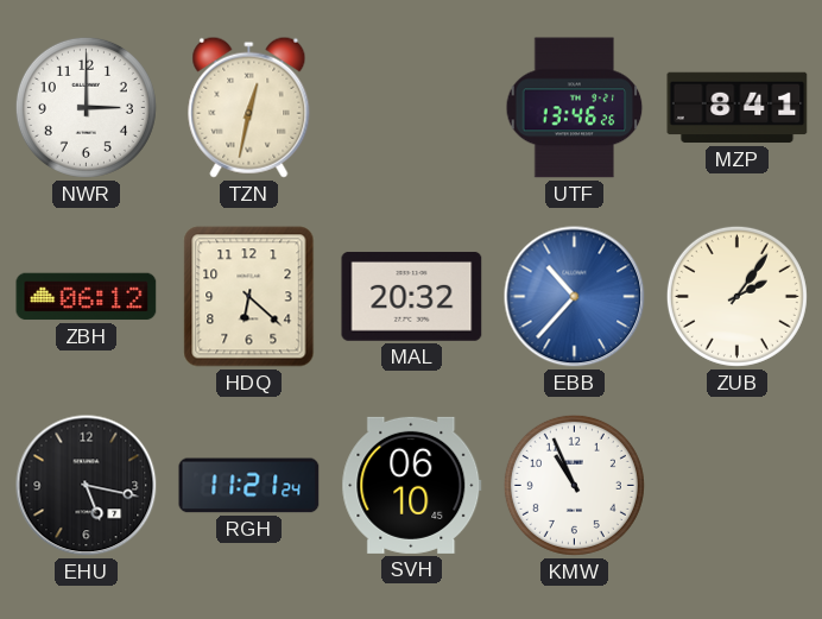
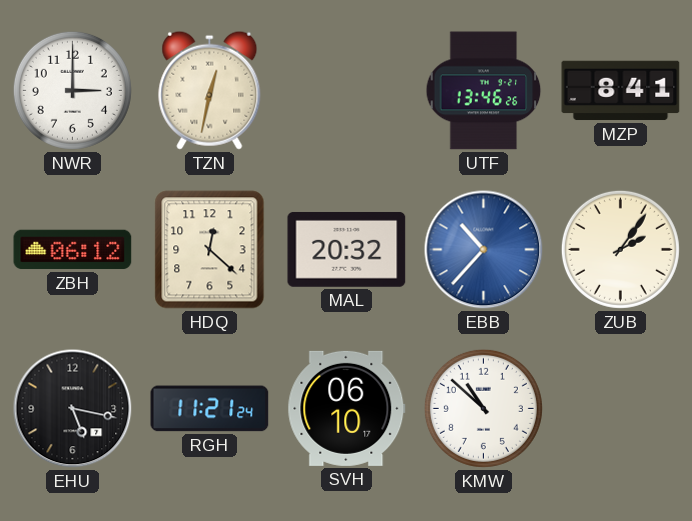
HDQ: 6:22 -> 12:22 (210, 250)
SVH: 06:10:45 -> 06:10:17 (347, 408)
KMW: 10:56 -> 10:52 (483, 408)
